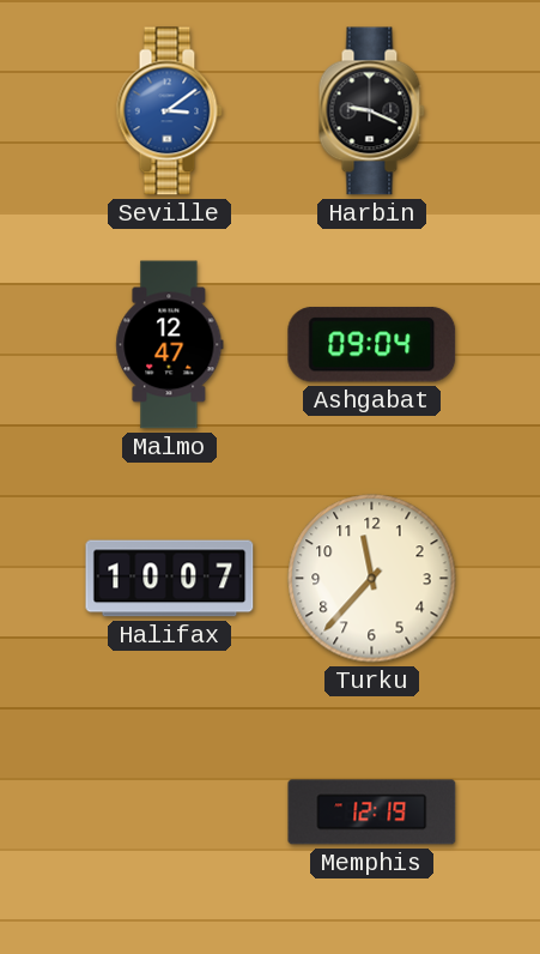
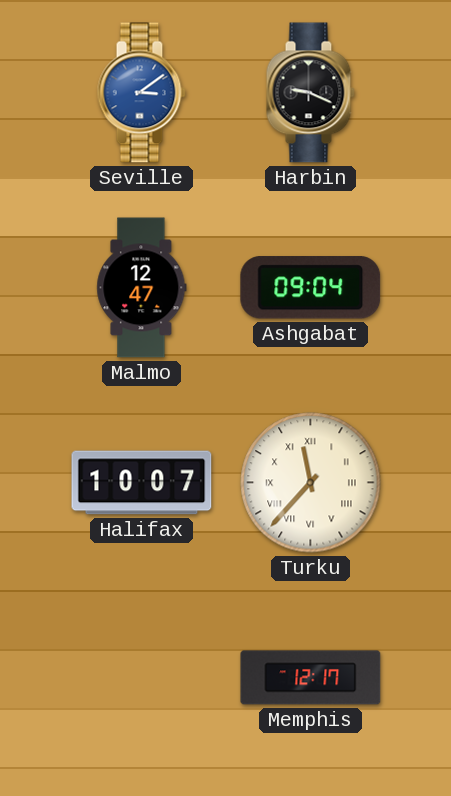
Turku numerals: Arabic -> Roman (311, 483)
Memphis: 12:19 -> 12:17 (311, 678)
